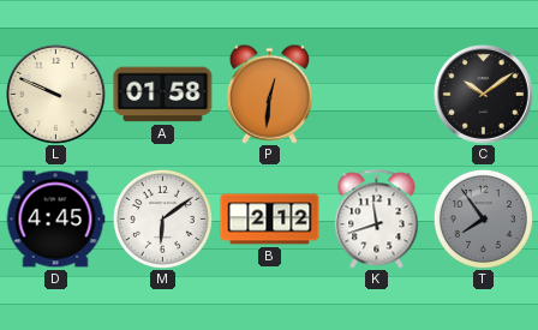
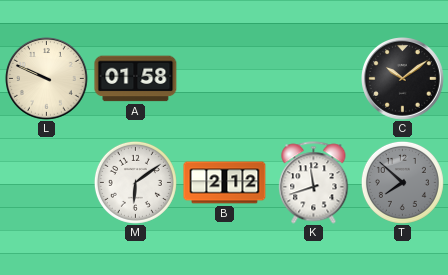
P: 12:31 -> none (269, 94)
D: 4:45 -> none (55, 220)
T: 7:54 -> 7:52 (402, 182)
